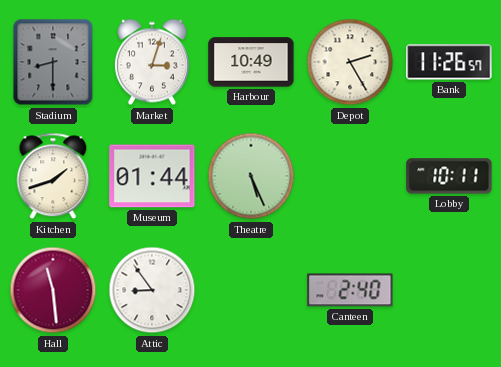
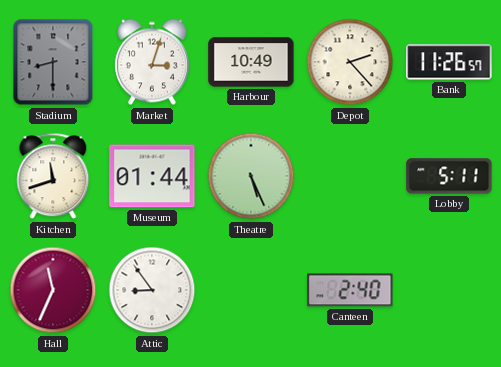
Depot: 2:25 -> 2:23 (350, 62)
Kitchen: 1:42 -> 11:42 (53, 176)
Lobby: 10:11 -> 5:11 (449, 176)
Hall: 11:29 -> 11:34 (53, 290)
